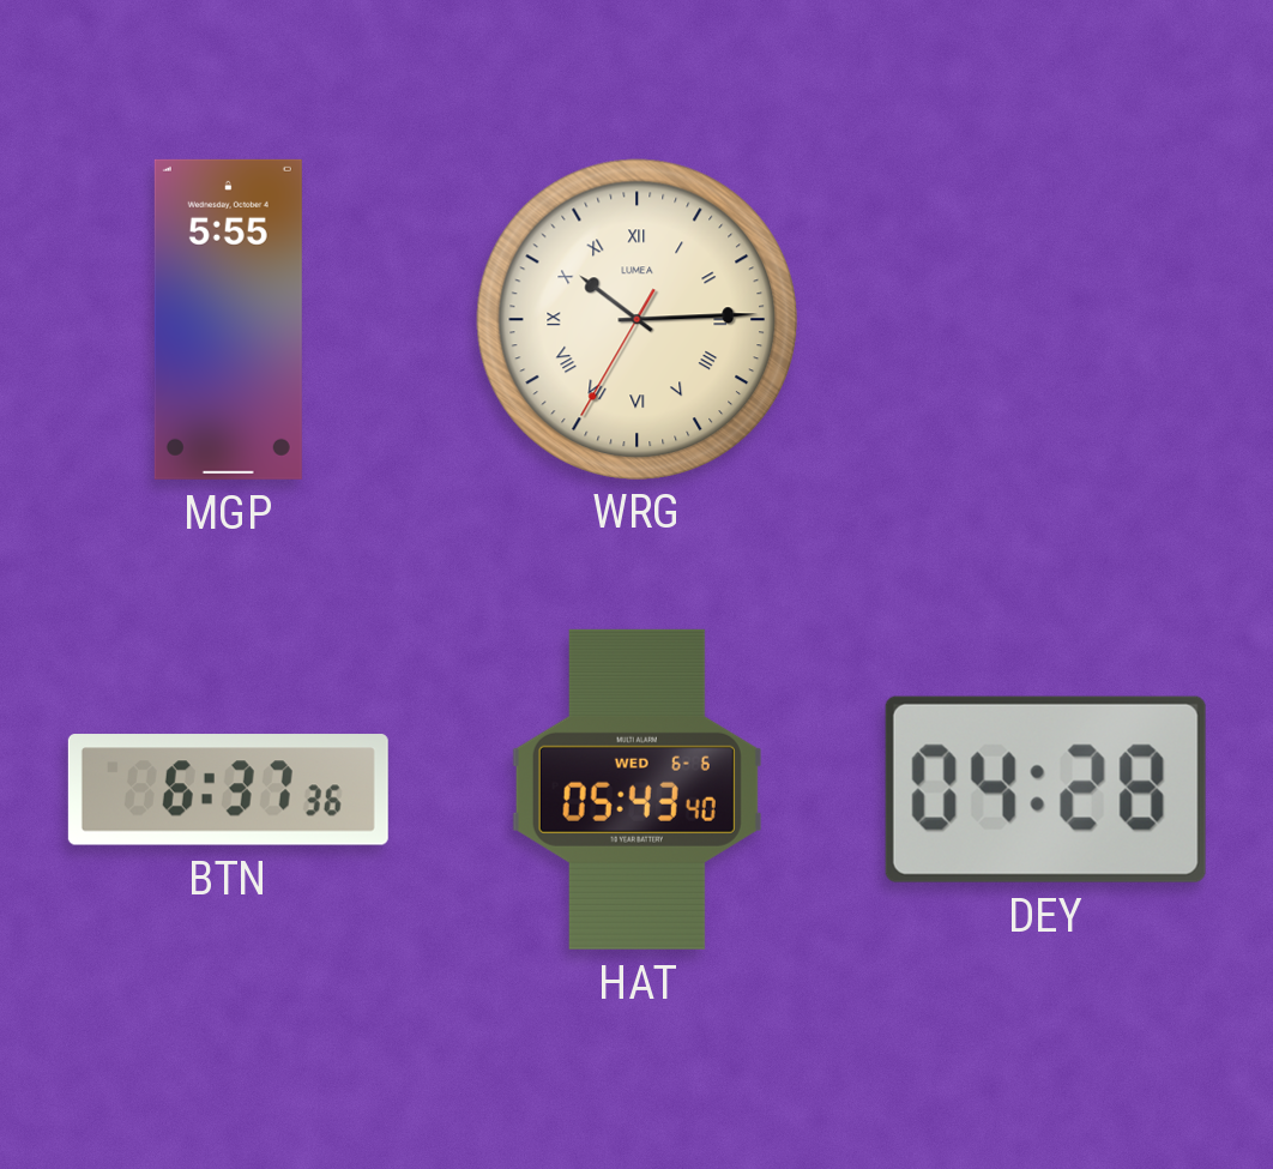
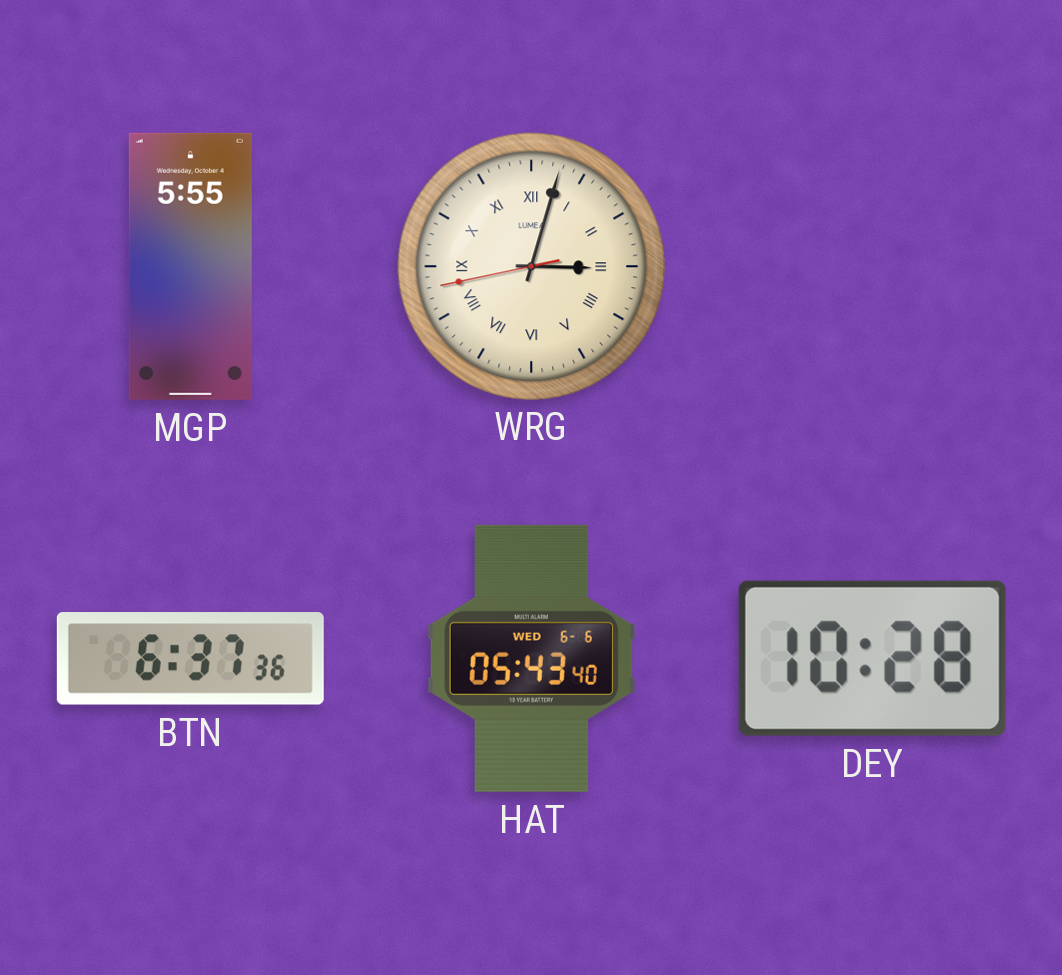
WRG: 10:14 -> 3:02 (531, 266)
DEY: 04:28 -> 10:28 (872, 658)
